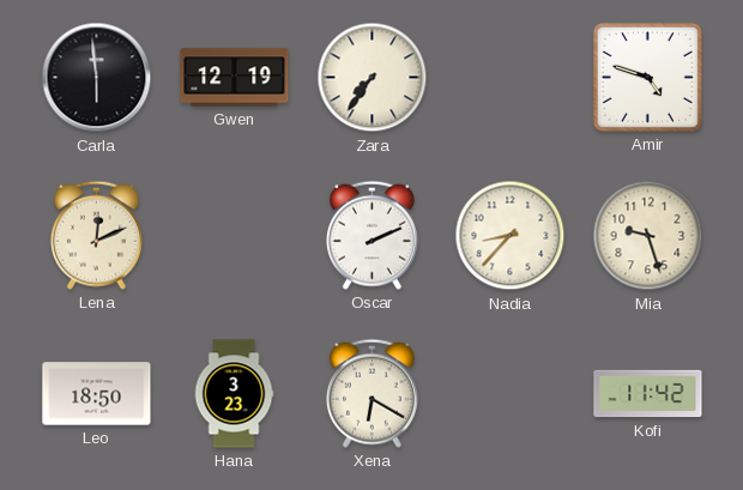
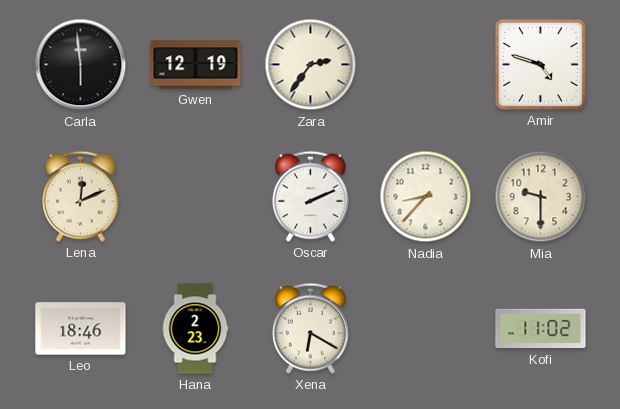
Zara: 7:36 -> 2:36 (311, 65)
Mia: 9:27 -> 9:30 (541, 197)
Leo: 18:50 -> 18:46 (81, 329)
Hana: 3:23 -> 2:23 (195, 329)
Kofi: 11:42 -> 11:02 (541, 329)
